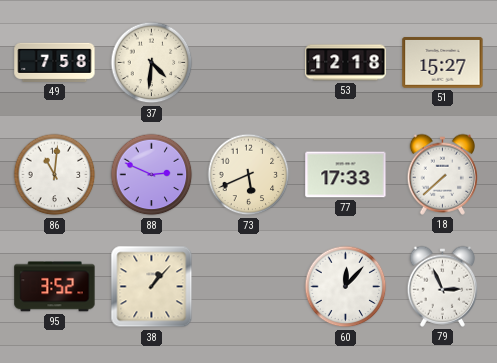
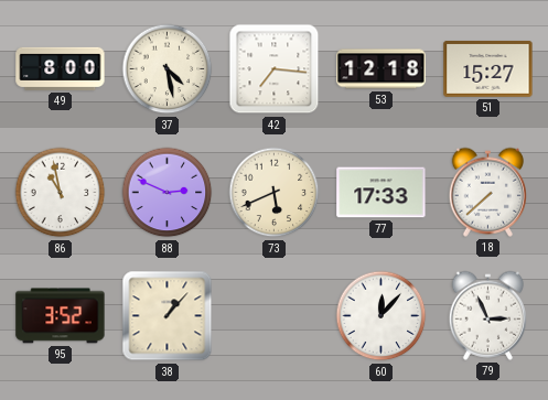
49: 7:58 -> 8:00 (61, 68)
37: 4:31 -> 4:28 (168, 69)
42: none -> 7:16 (275, 69)
86: 11:01 -> 10:58 (61, 193)
